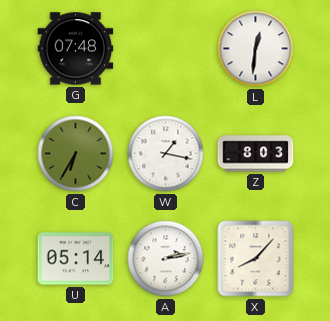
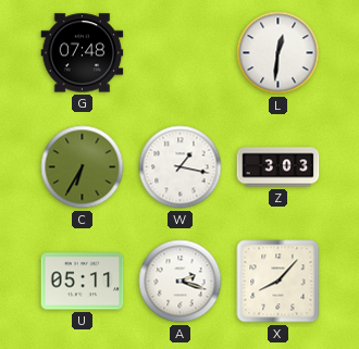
Z: 8:03 -> 3:03 (278, 167)
U: 05:14 -> 05:11 (83, 282)
A: 2:13 -> 2:18 (181, 282)
